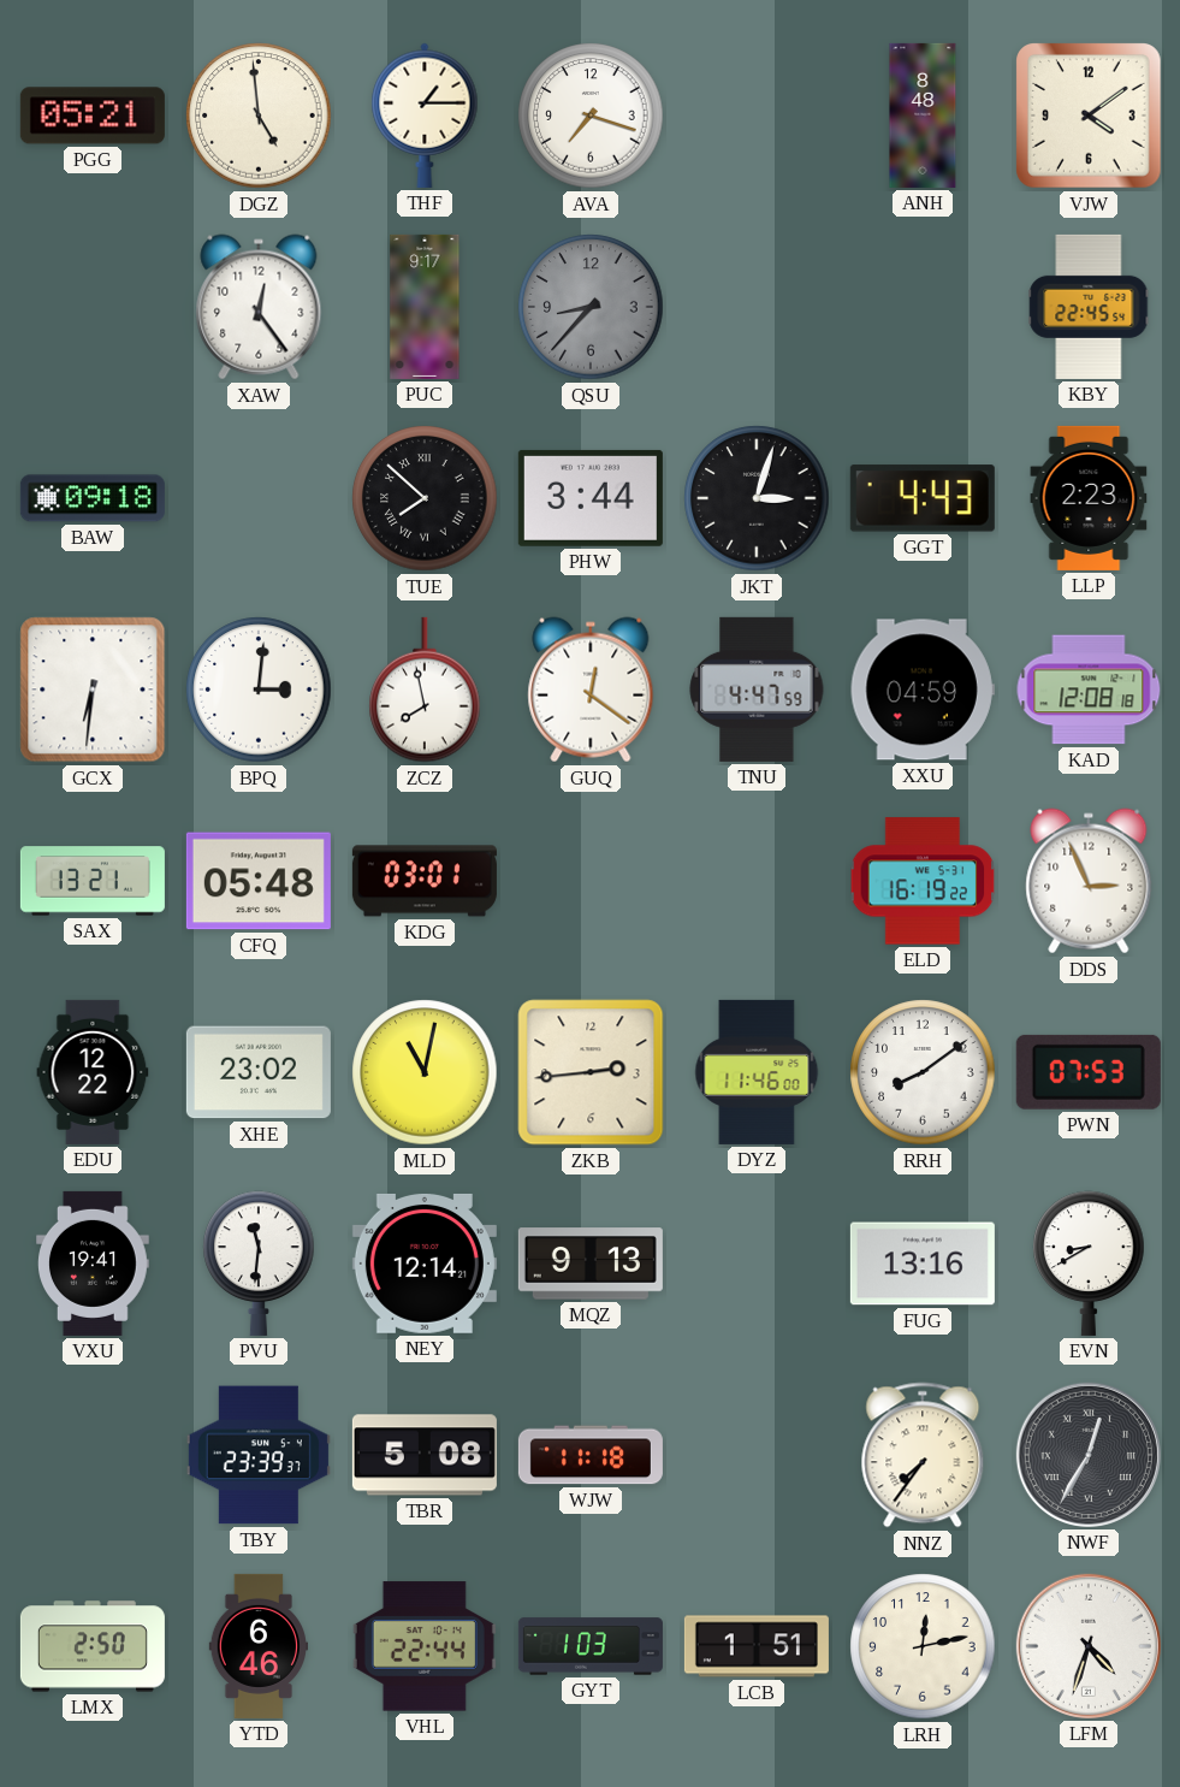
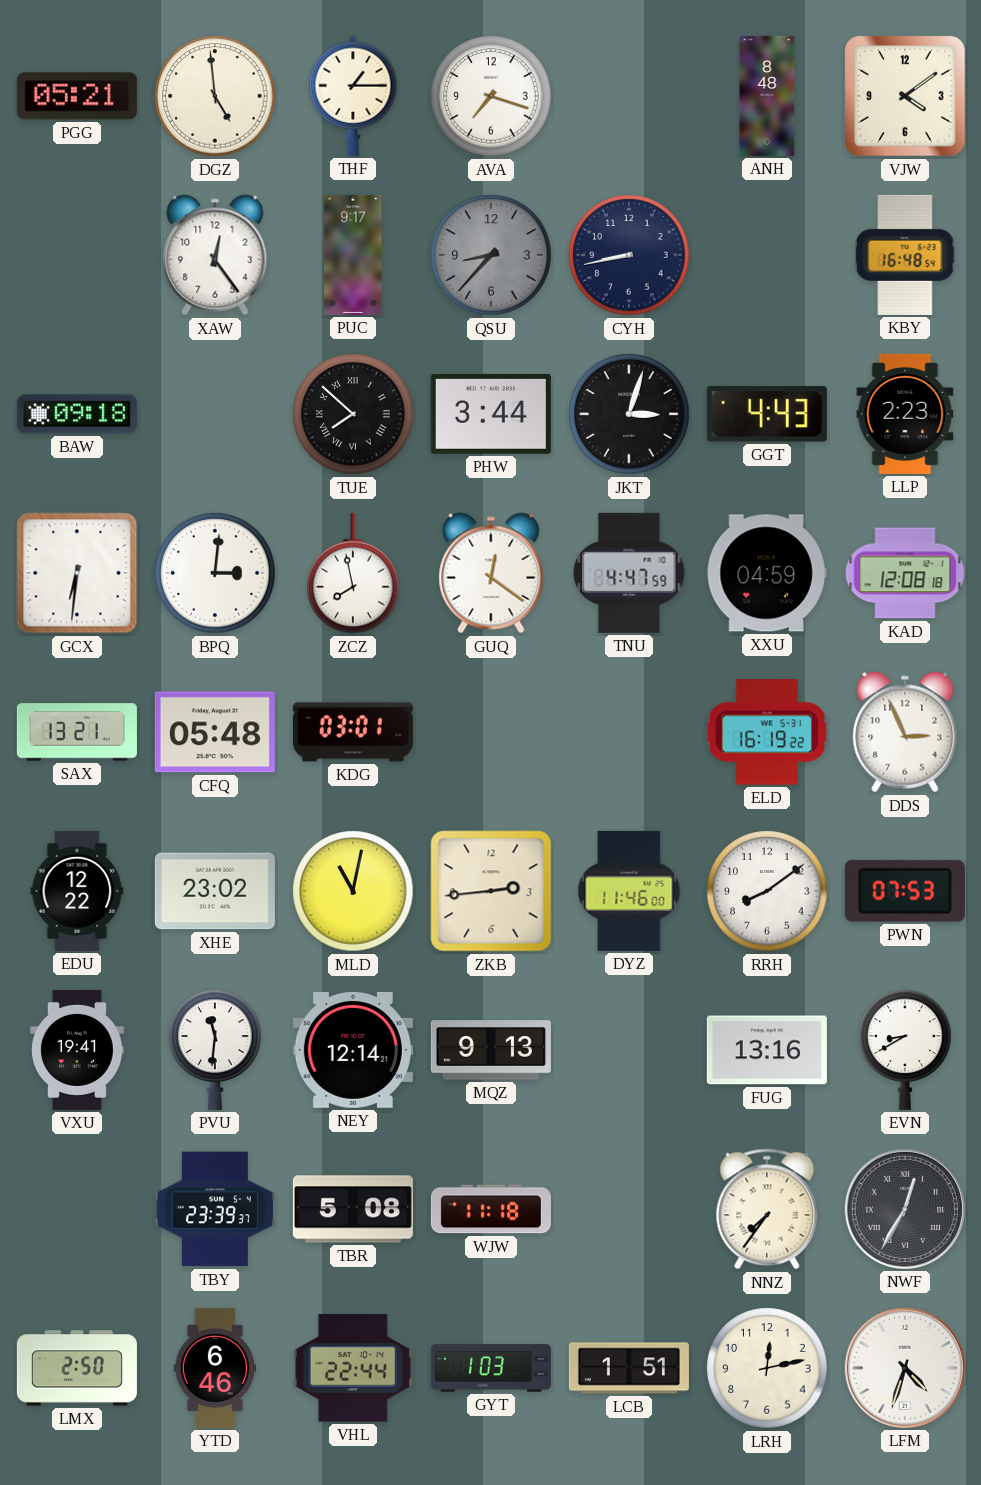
CYH: none -> 8:43 (629, 255)
KBY: 22:45 -> 16:48 (905, 255)
